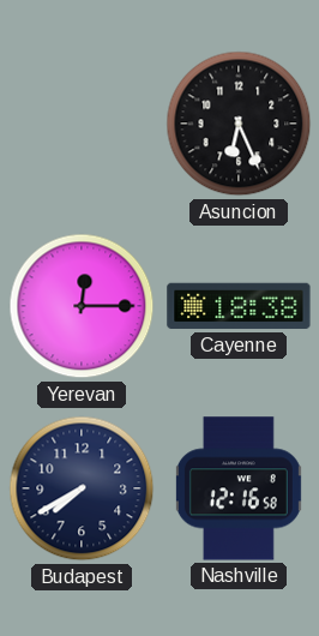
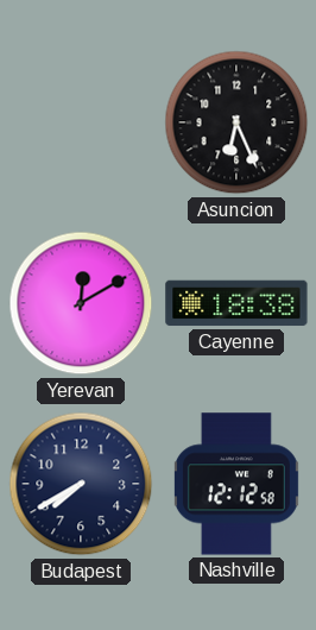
Yerevan: 12:15 -> 12:10 (81, 303)
Nashville: 12:16 -> 12:12 (236, 484)
